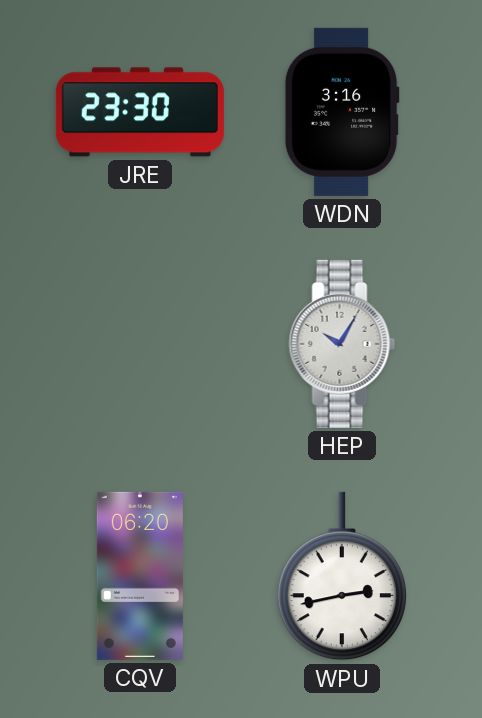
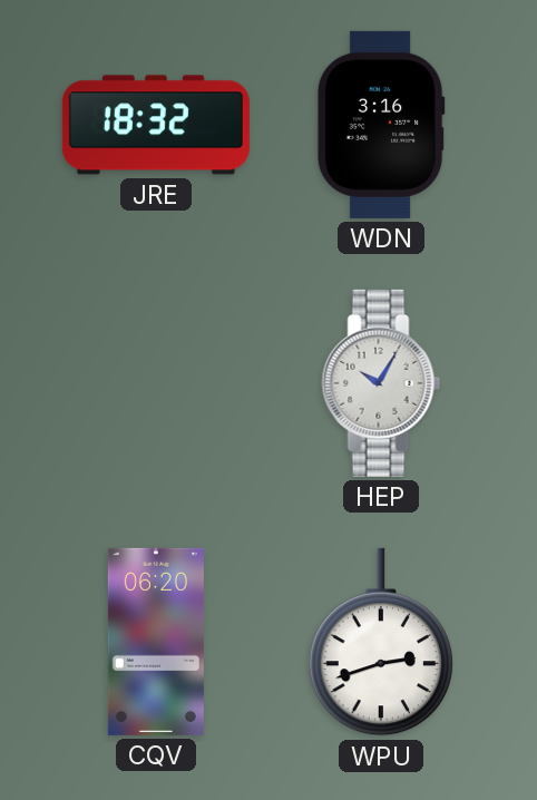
JRE: 23:30 -> 18:32 (156, 125)
WPU: 2:43 -> 2:42 (380, 642)
